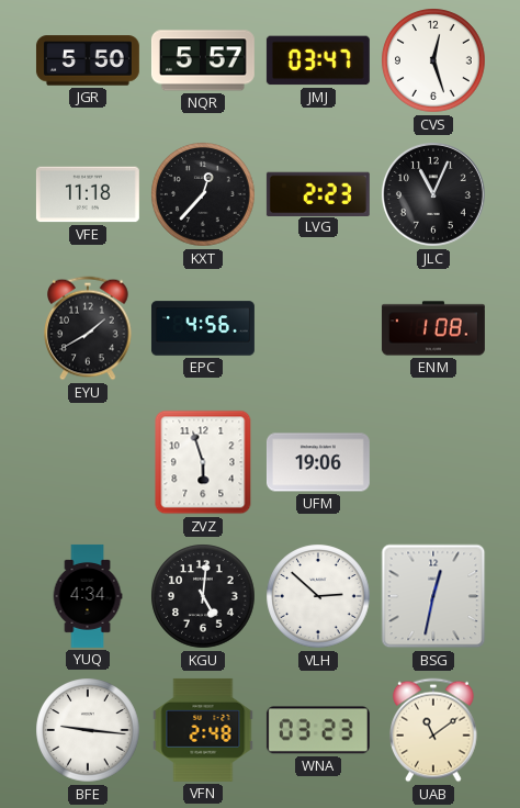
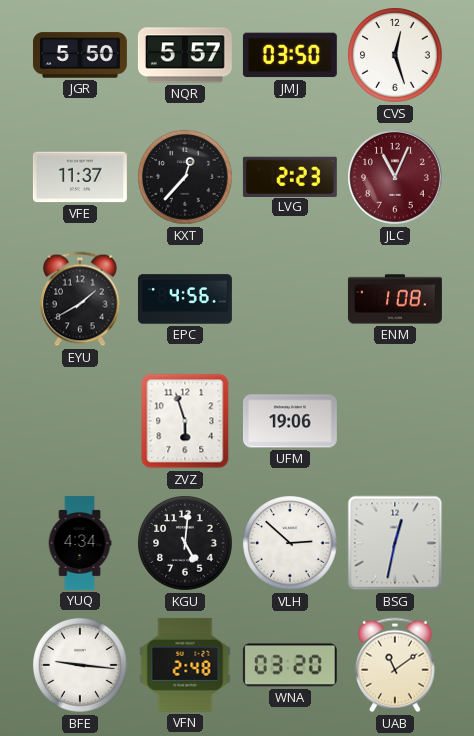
JMJ: 03:47 -> 03:50 (290, 55)
VFE: 11:18 -> 11:37 (80, 177)
JLC dial: black -> burgundy (395, 177)
WNA: 03:23 -> 03:20 (290, 665)
